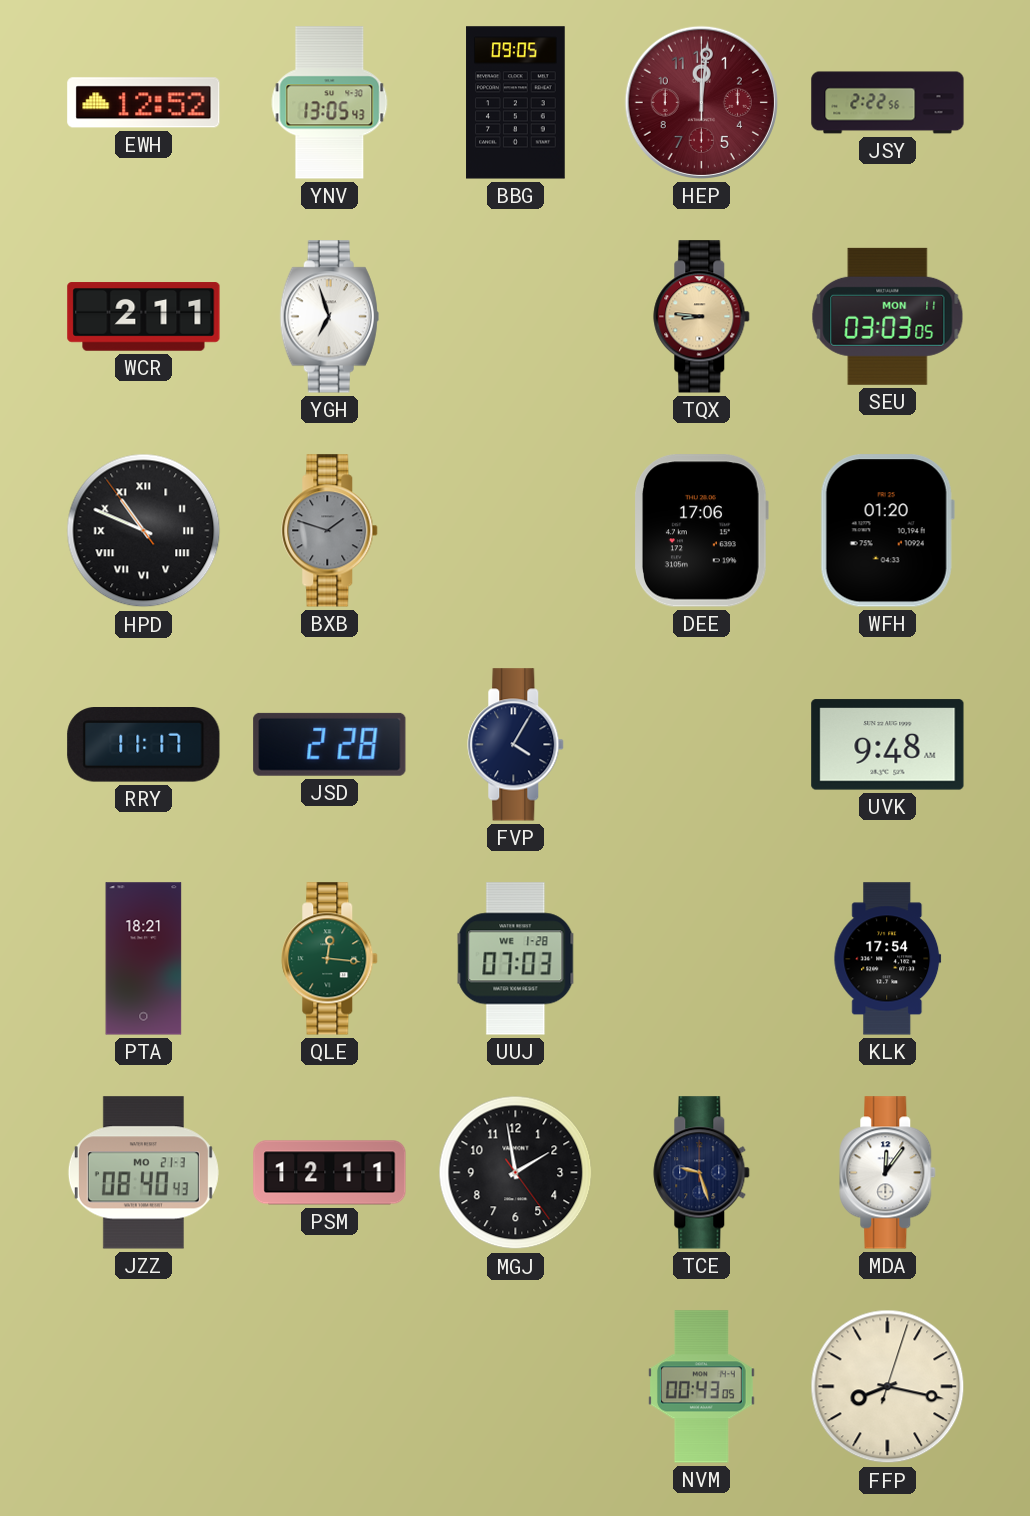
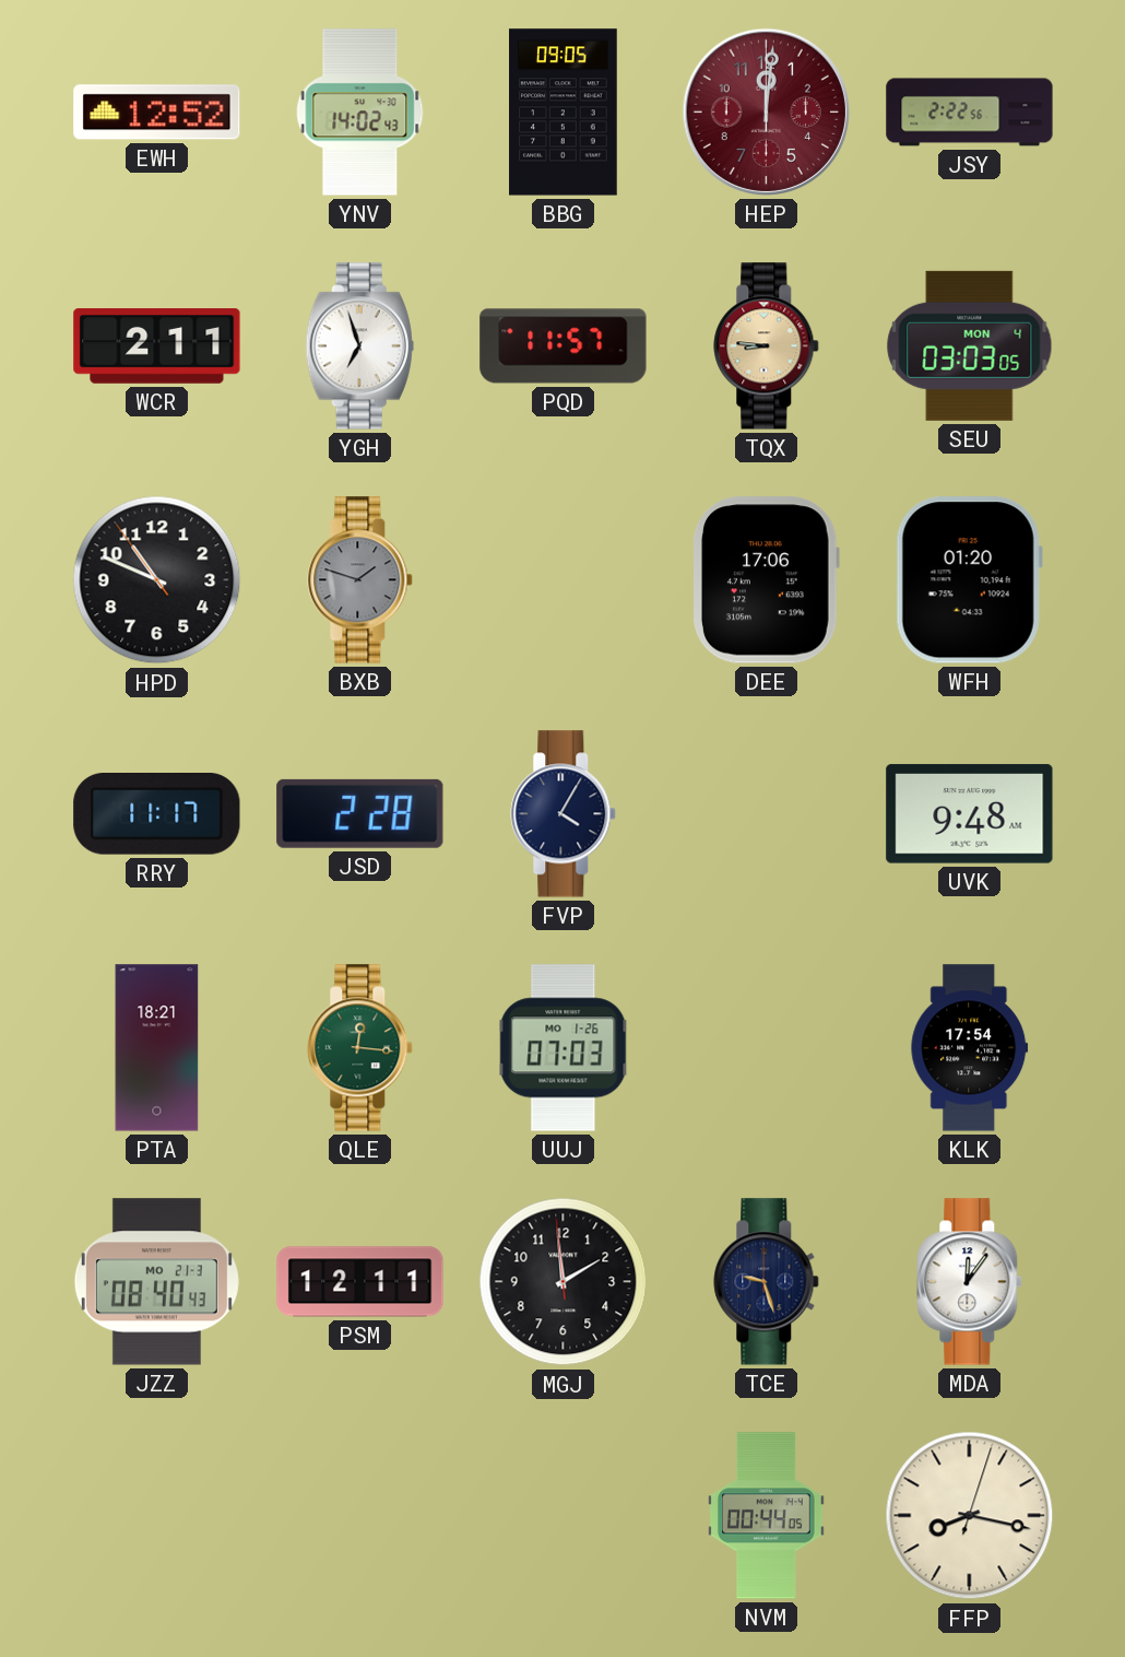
YNV: 13:05 -> 14:02 (360, 113)
PQD: none -> 11:57 (564, 346)
SEU date: MON 11 -> MON 4 (970, 345)
HPD numerals: Roman -> Arabic (157, 580)
UUJ date: WE 1-28 -> MO 1-26 (564, 1048)
MGJ: 1:58:24 -> 1:58:59 (564, 1282)
NVM: 00:43 -> 00:44 (767, 1516)
